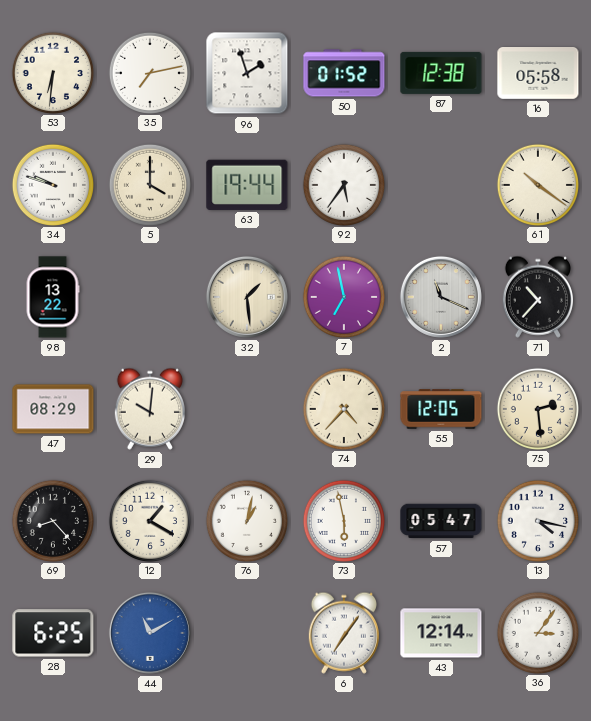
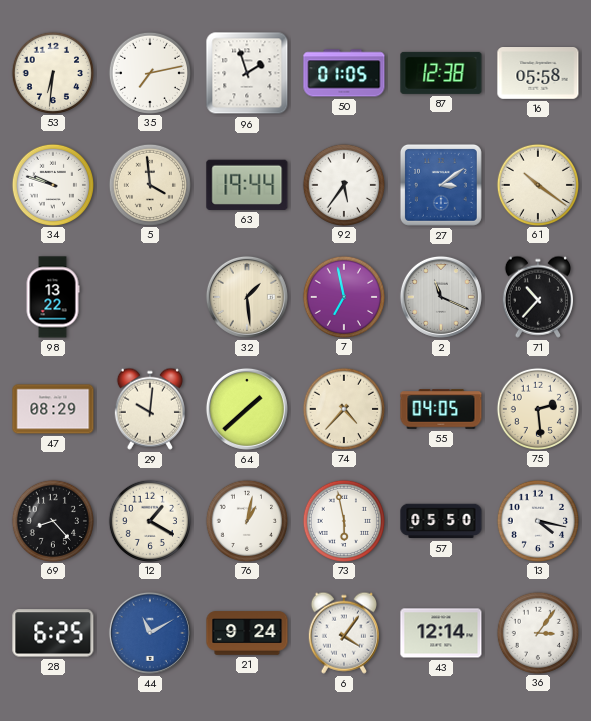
50: 01:52 -> 01:05 (344, 73)
5: 4:00 -> 3:59 (149, 184)
27: none -> 3:09 (441, 185)
64: none -> 1:38 (247, 409)
55: 12:05 -> 04:05 (441, 409)
57: 05:47 -> 05:50 (441, 521)
21: none -> 9:24 (247, 633)
6: 7:06 -> 4:06 (344, 633)
